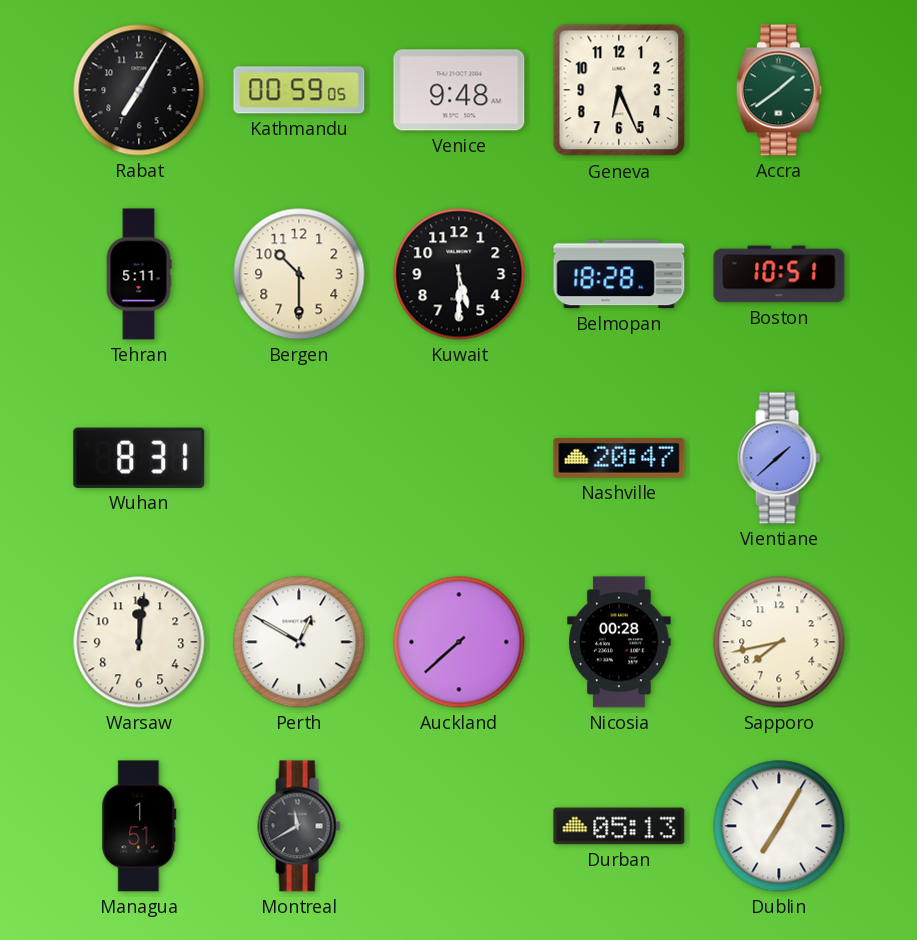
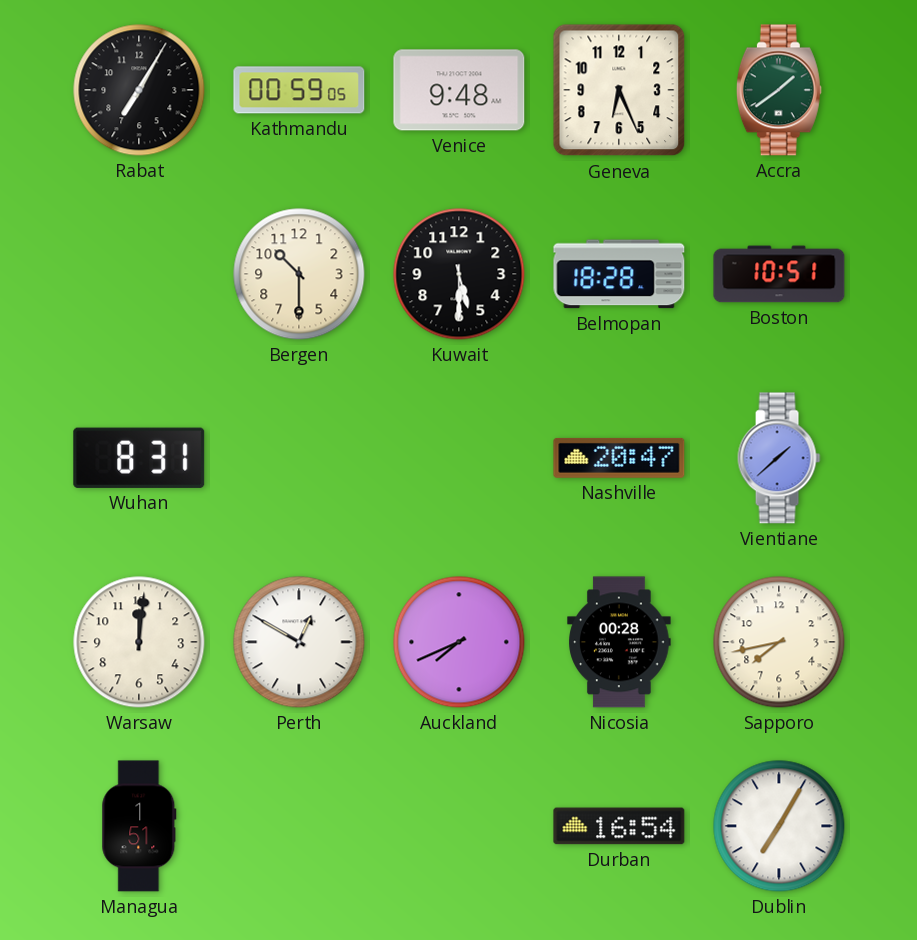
Tehran: 5:11 -> none (139, 274)
Auckland: 7:38 -> 7:41 (459, 642)
Montreal: 11:40 -> none (299, 826)
Durban: 05:13 -> 16:54 (619, 826)
